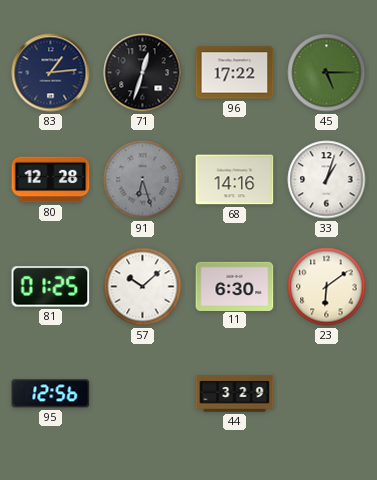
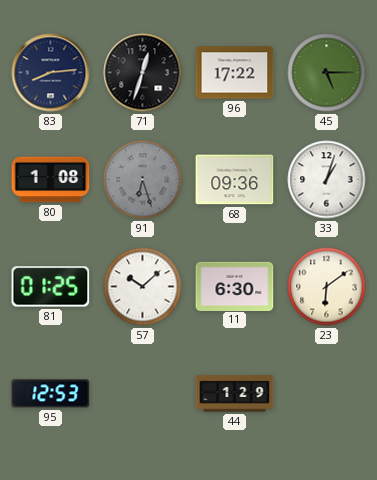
83: 1:14 -> 8:14 (51, 73)
80: 12:28 -> 1:08 (51, 180)
68: 14:16 -> 09:36 (235, 180)
95: 12:56 -> 12:53 (51, 394)
44: 3:29 -> 1:29 (235, 394)
